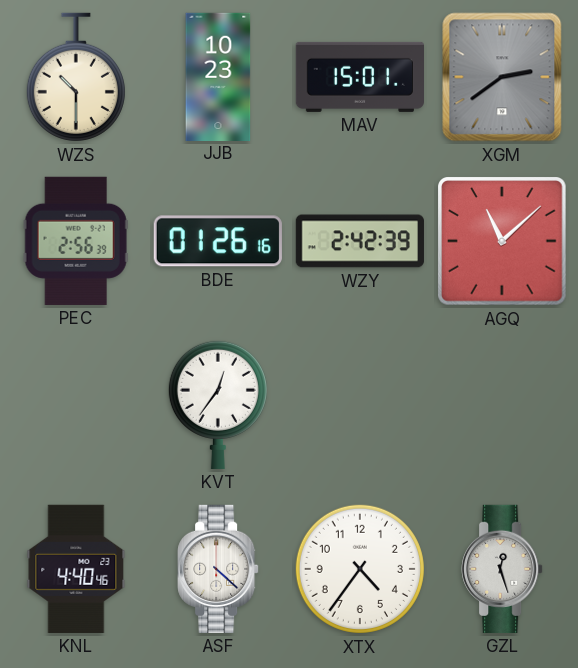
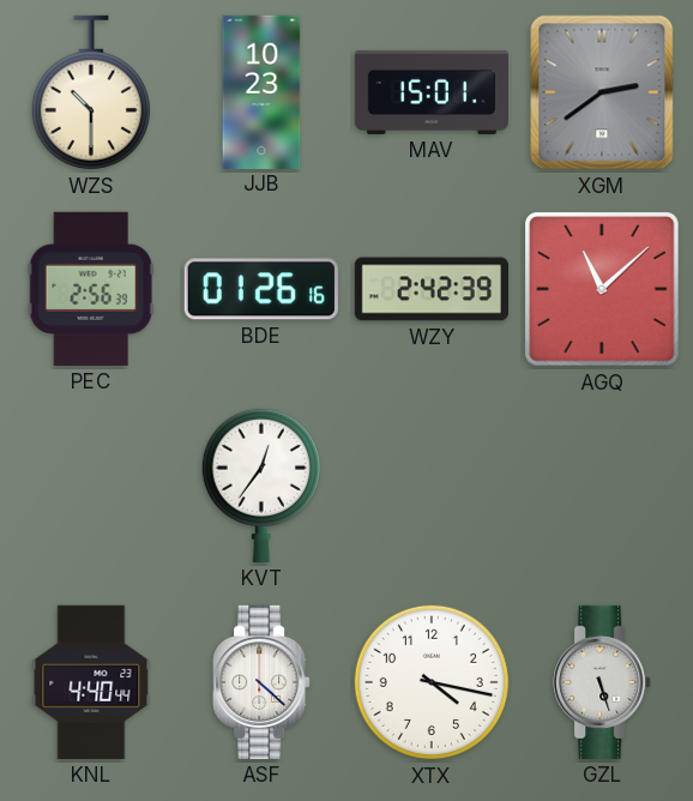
KNL: 4:40:46 -> 4:40:44 (91, 682)
XTX: 4:36 -> 4:17 (432, 682)
GZL: 12:27 -> 5:27 (602, 682)
